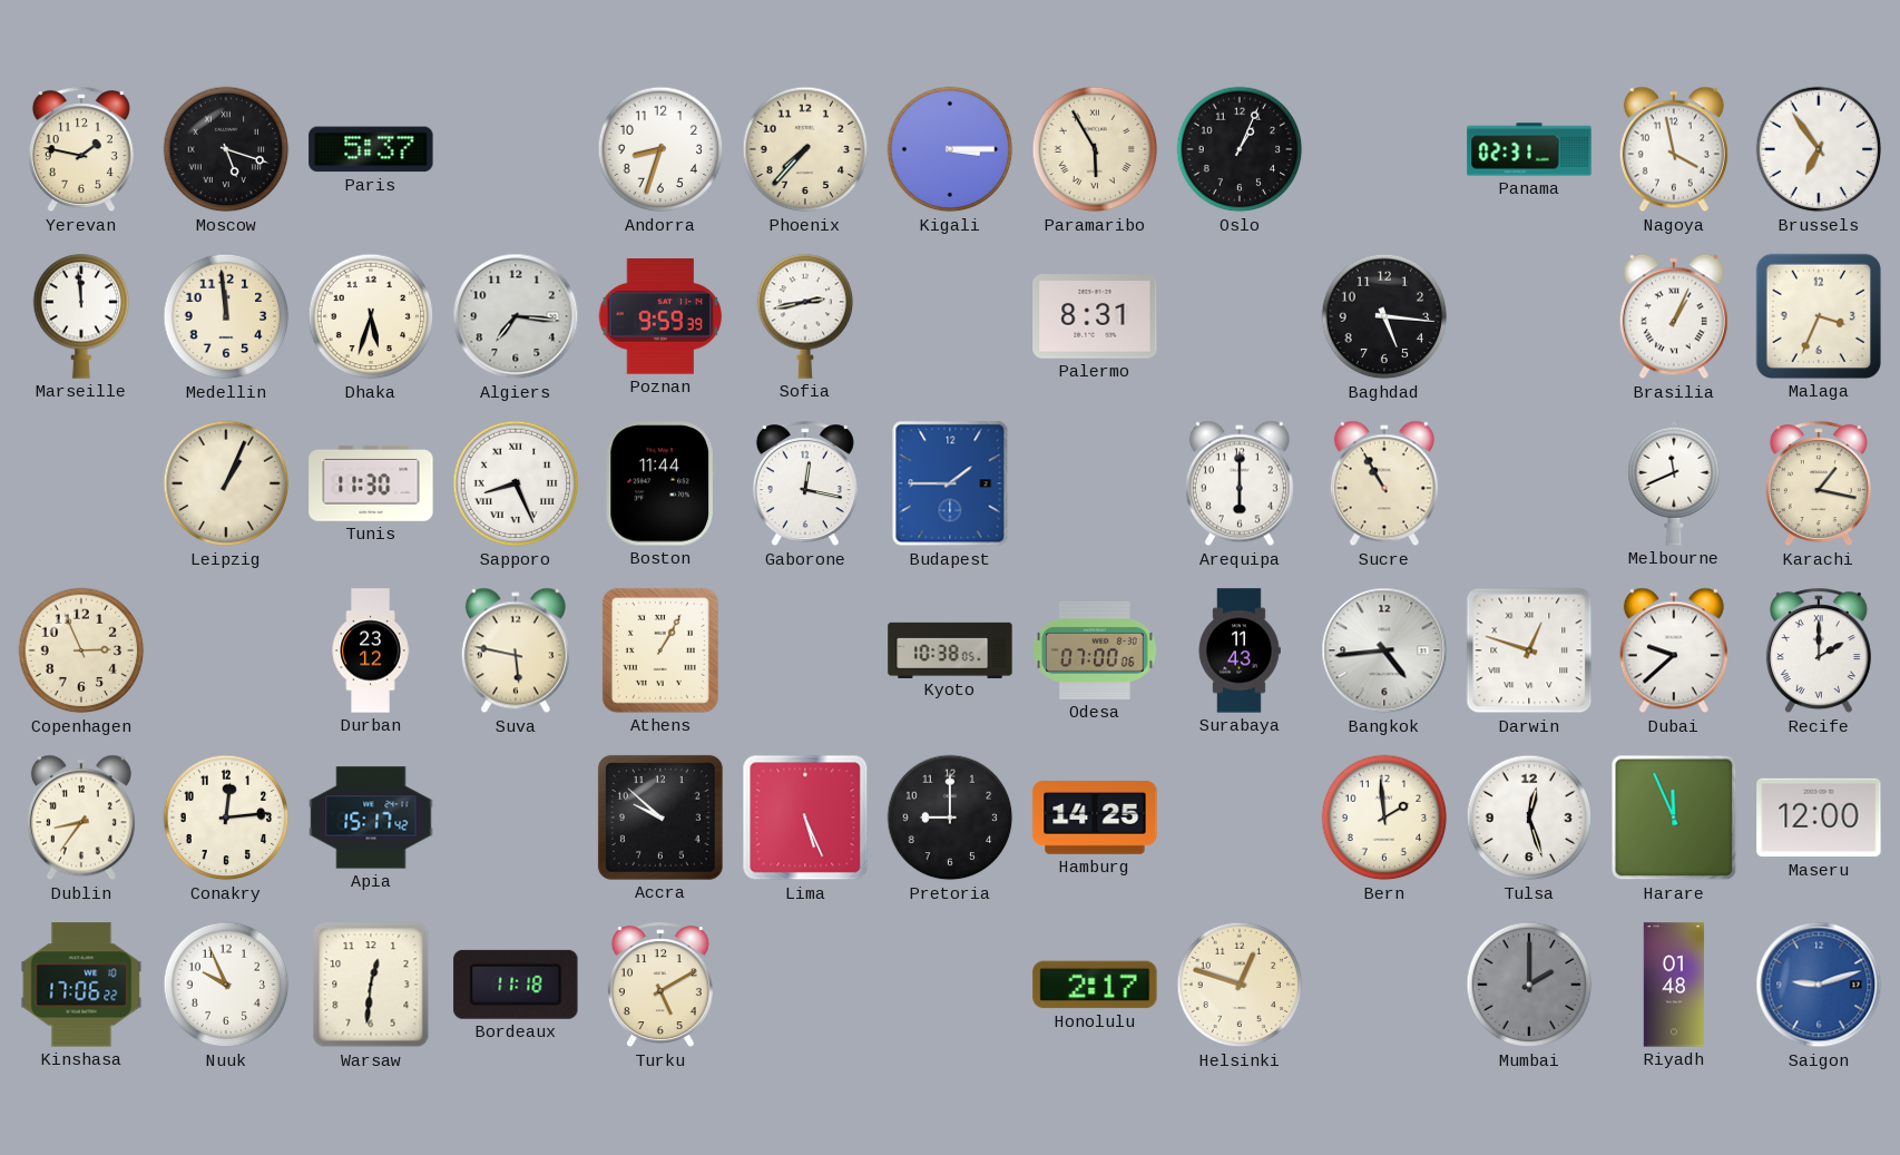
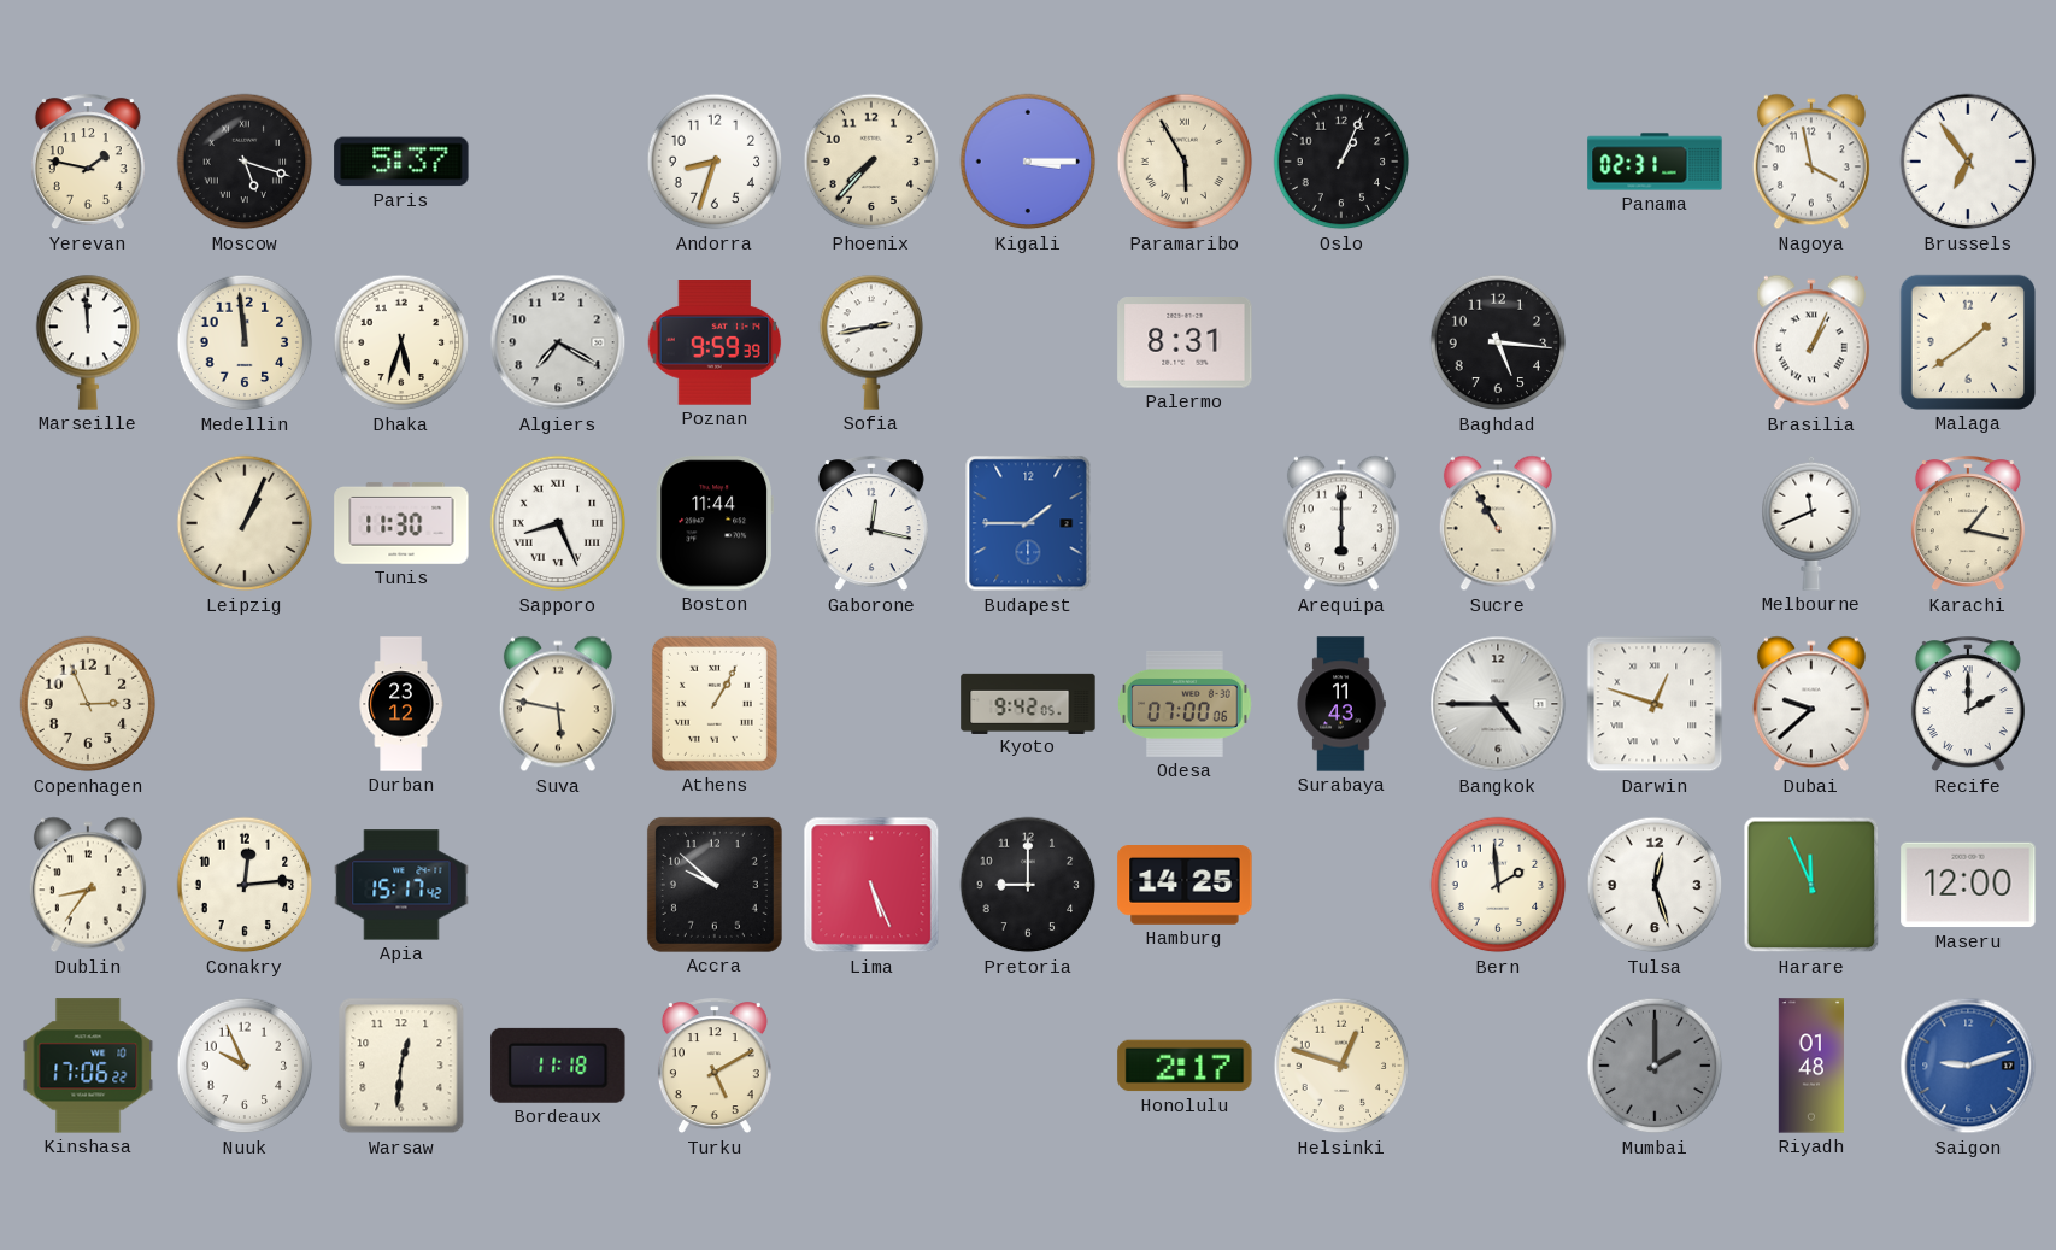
Algiers: 7:16 -> 7:20 (558, 342)
Malaga: 3:34 -> 1:39 (1967, 342)
Kyoto: 10:38 -> 9:42 (1028, 703)
Bangkok: 4:44 -> 4:45 (1498, 704)
